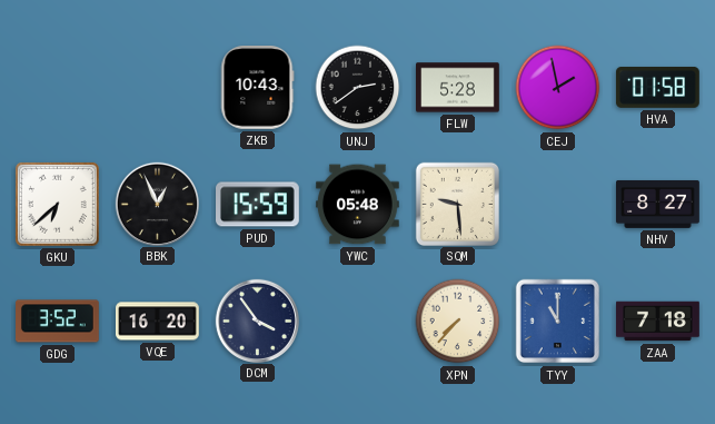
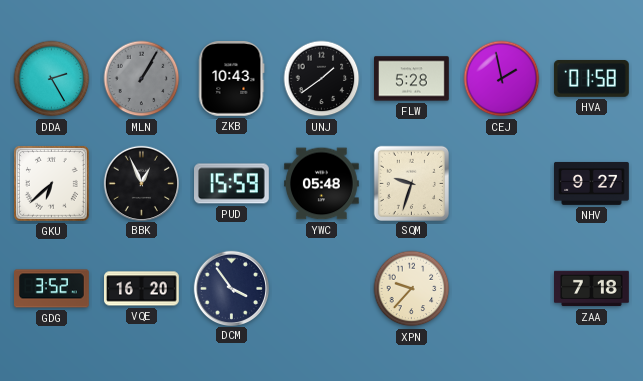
DDA: none -> 2:25 (52, 79)
MLN: none -> 1:05 (142, 79)
UNJ: 2:39 -> 1:39 (322, 79)
SQM: 9:29 -> 9:33 (411, 183)
NHV: 8:27 -> 9:27 (592, 183)
XPN: 7:37 -> 9:37 (412, 289)
TYY: 11:00 -> none (558, 322)
